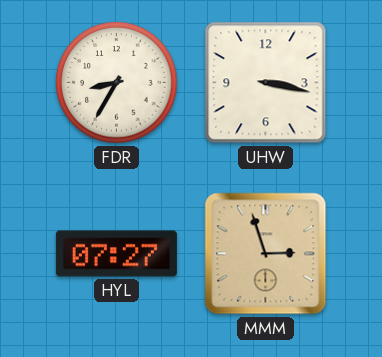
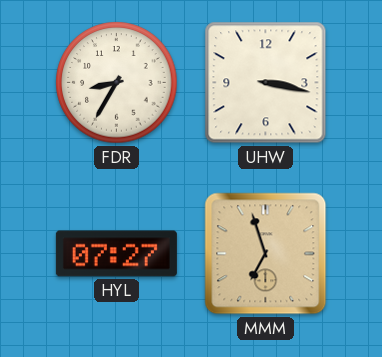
MMM: 2:57 -> 6:57 (266, 254)
